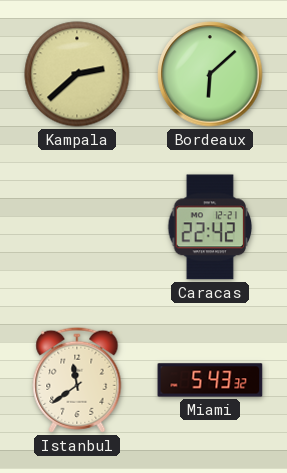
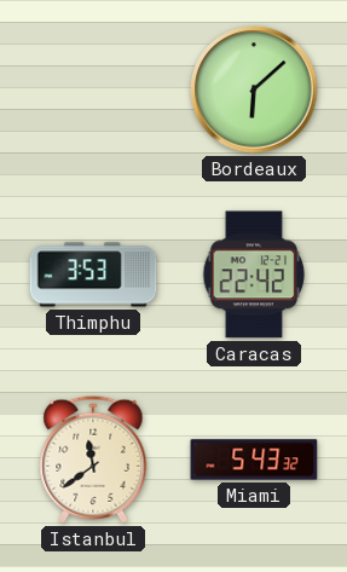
Kampala: 2:38 -> none (77, 74)
Thimphu: none -> 3:53 (93, 275)
